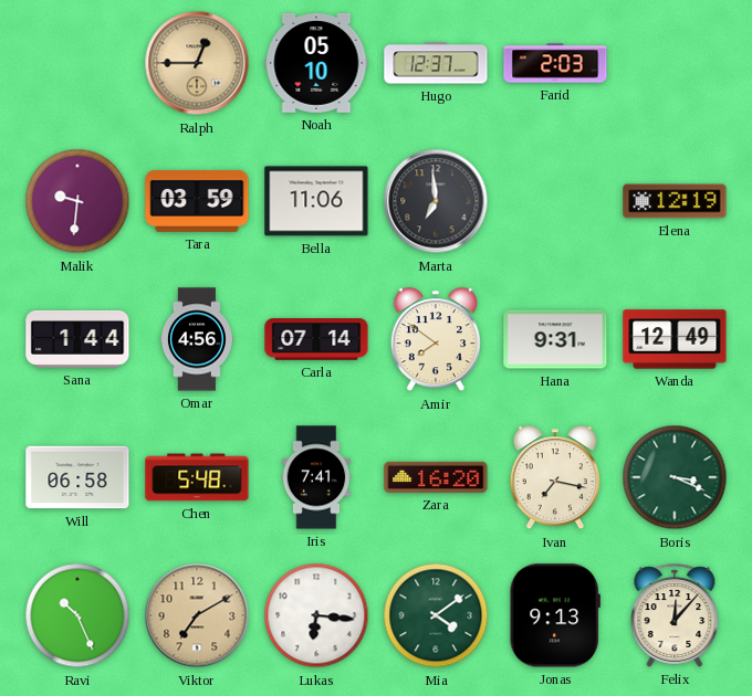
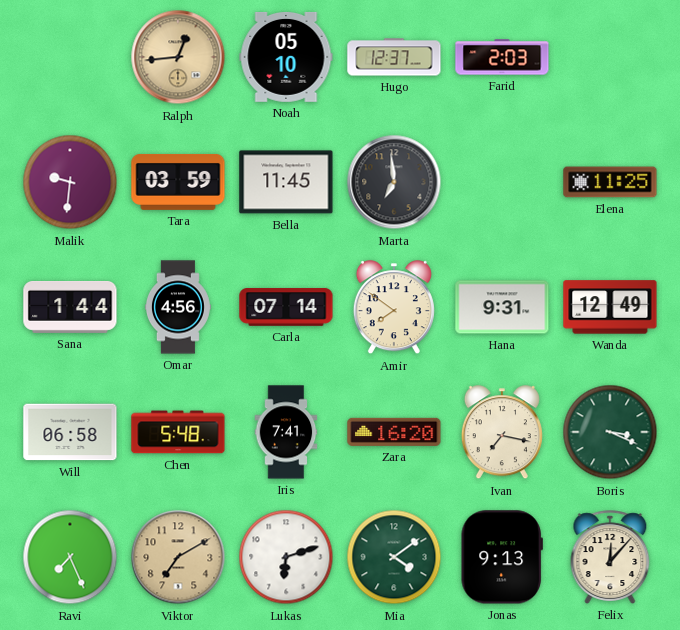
Ralph: 12:45 -> 12:44 (178, 57)
Bella: 11:06 -> 11:45 (286, 182)
Elena: 12:19 -> 11:25 (610, 182)
Ravi: 10:26 -> 7:26 (70, 557)
Lukas: 6:16 -> 6:12 (286, 557)
